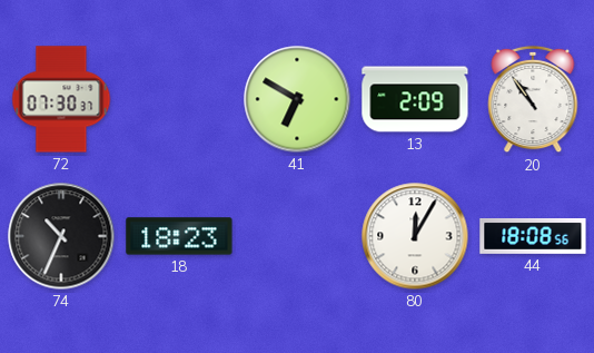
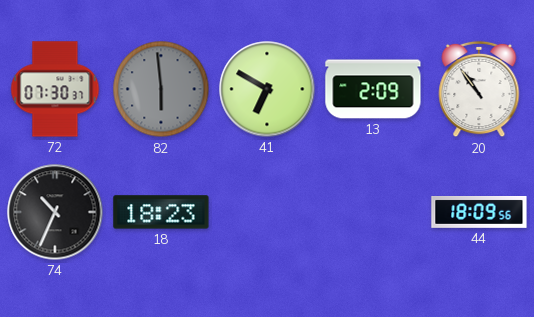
82: none -> 5:59 (161, 89)
80: 12:05 -> none (415, 236)
44: 18:08 -> 18:09 (479, 213)
